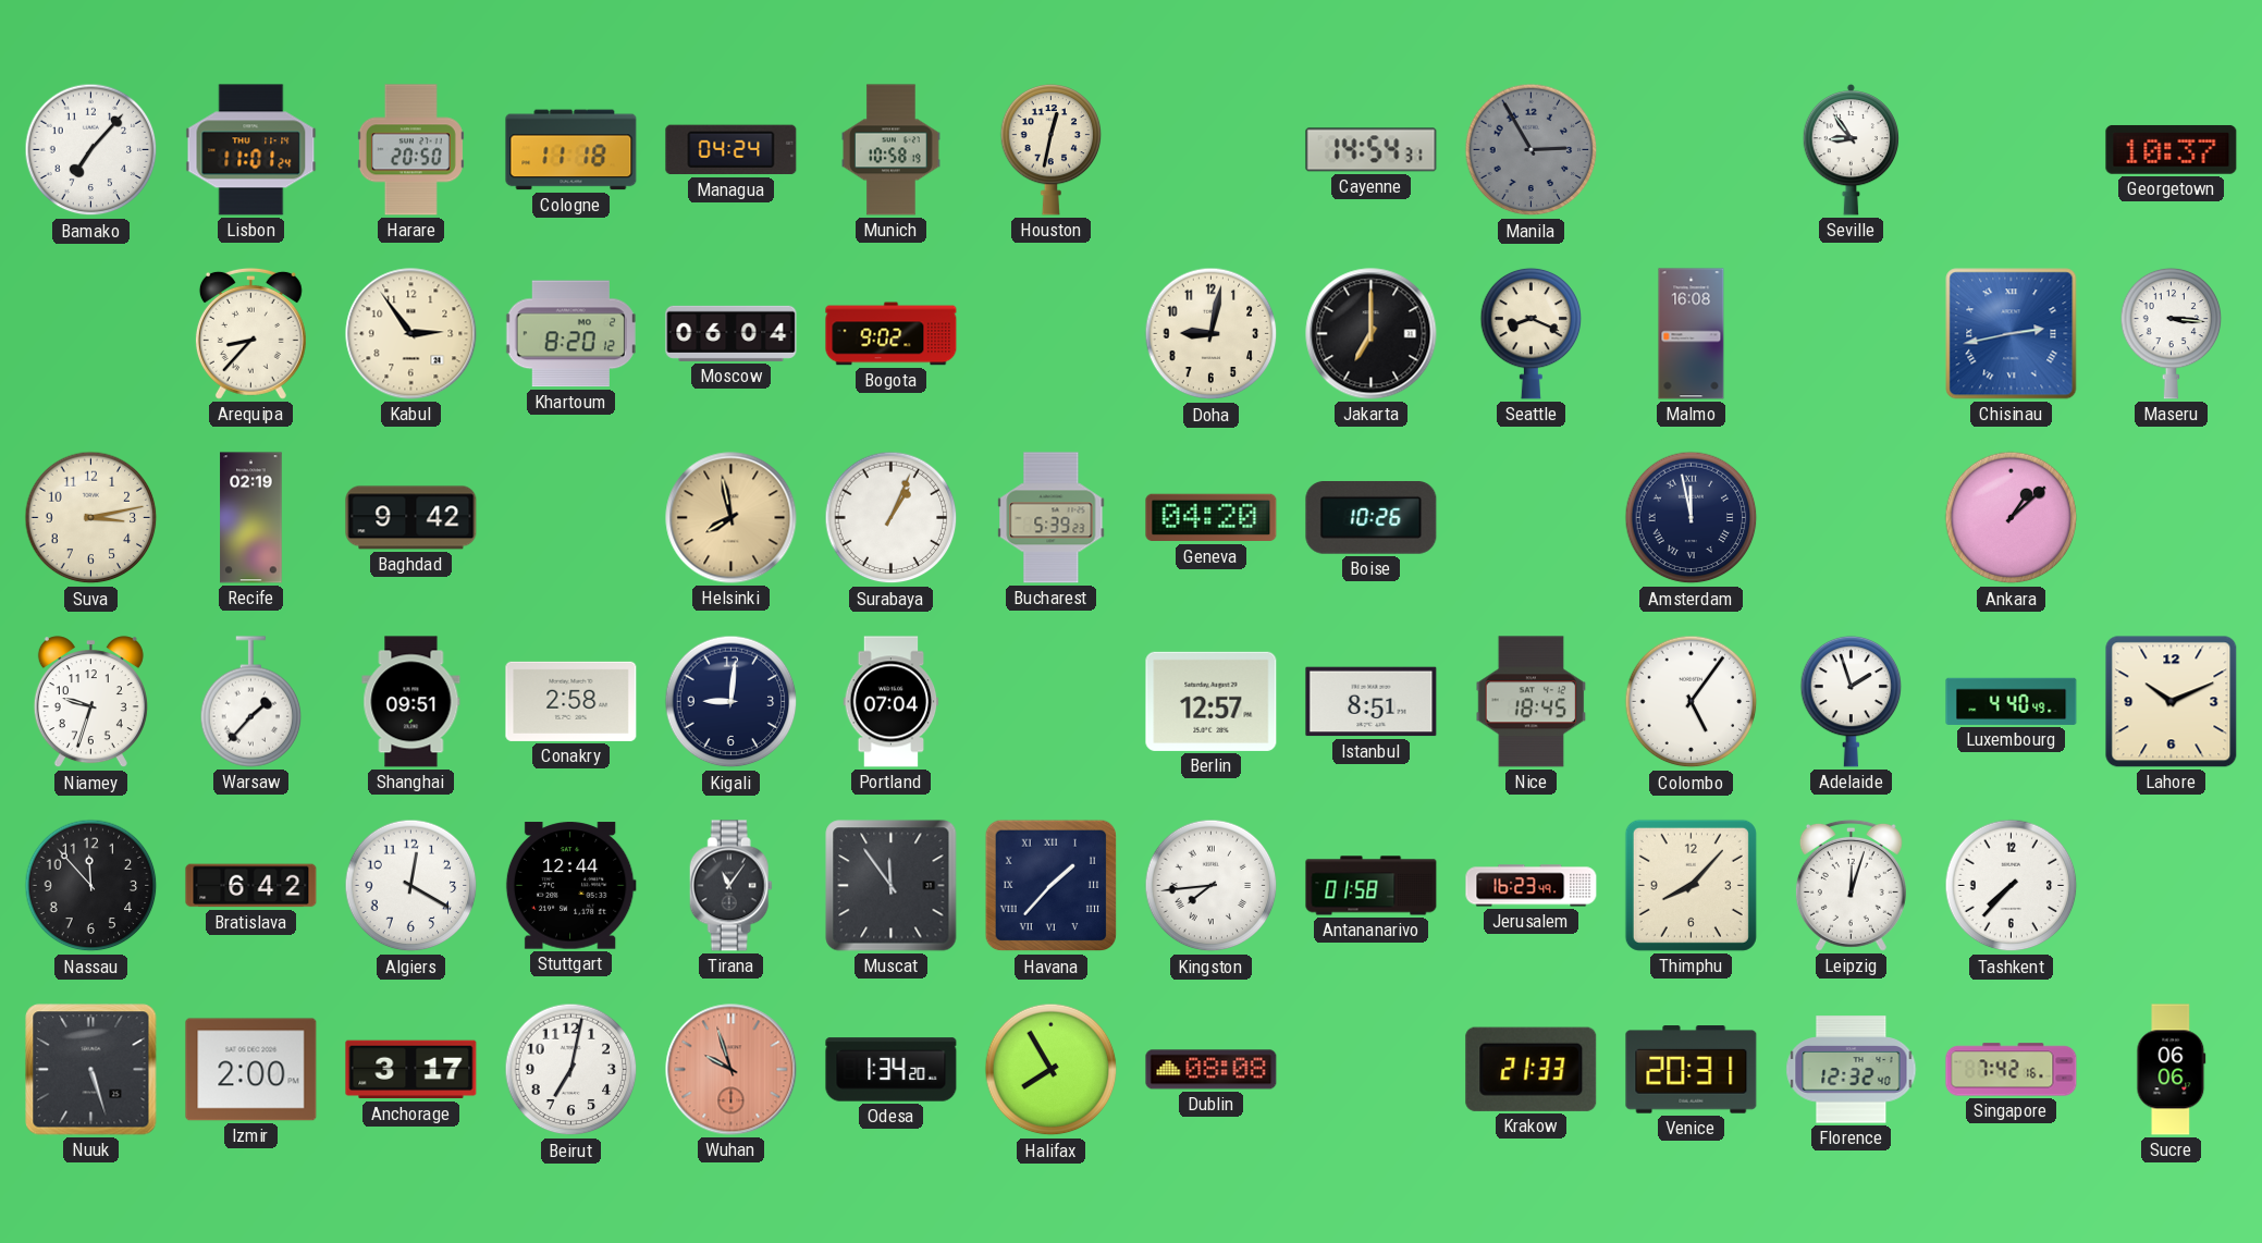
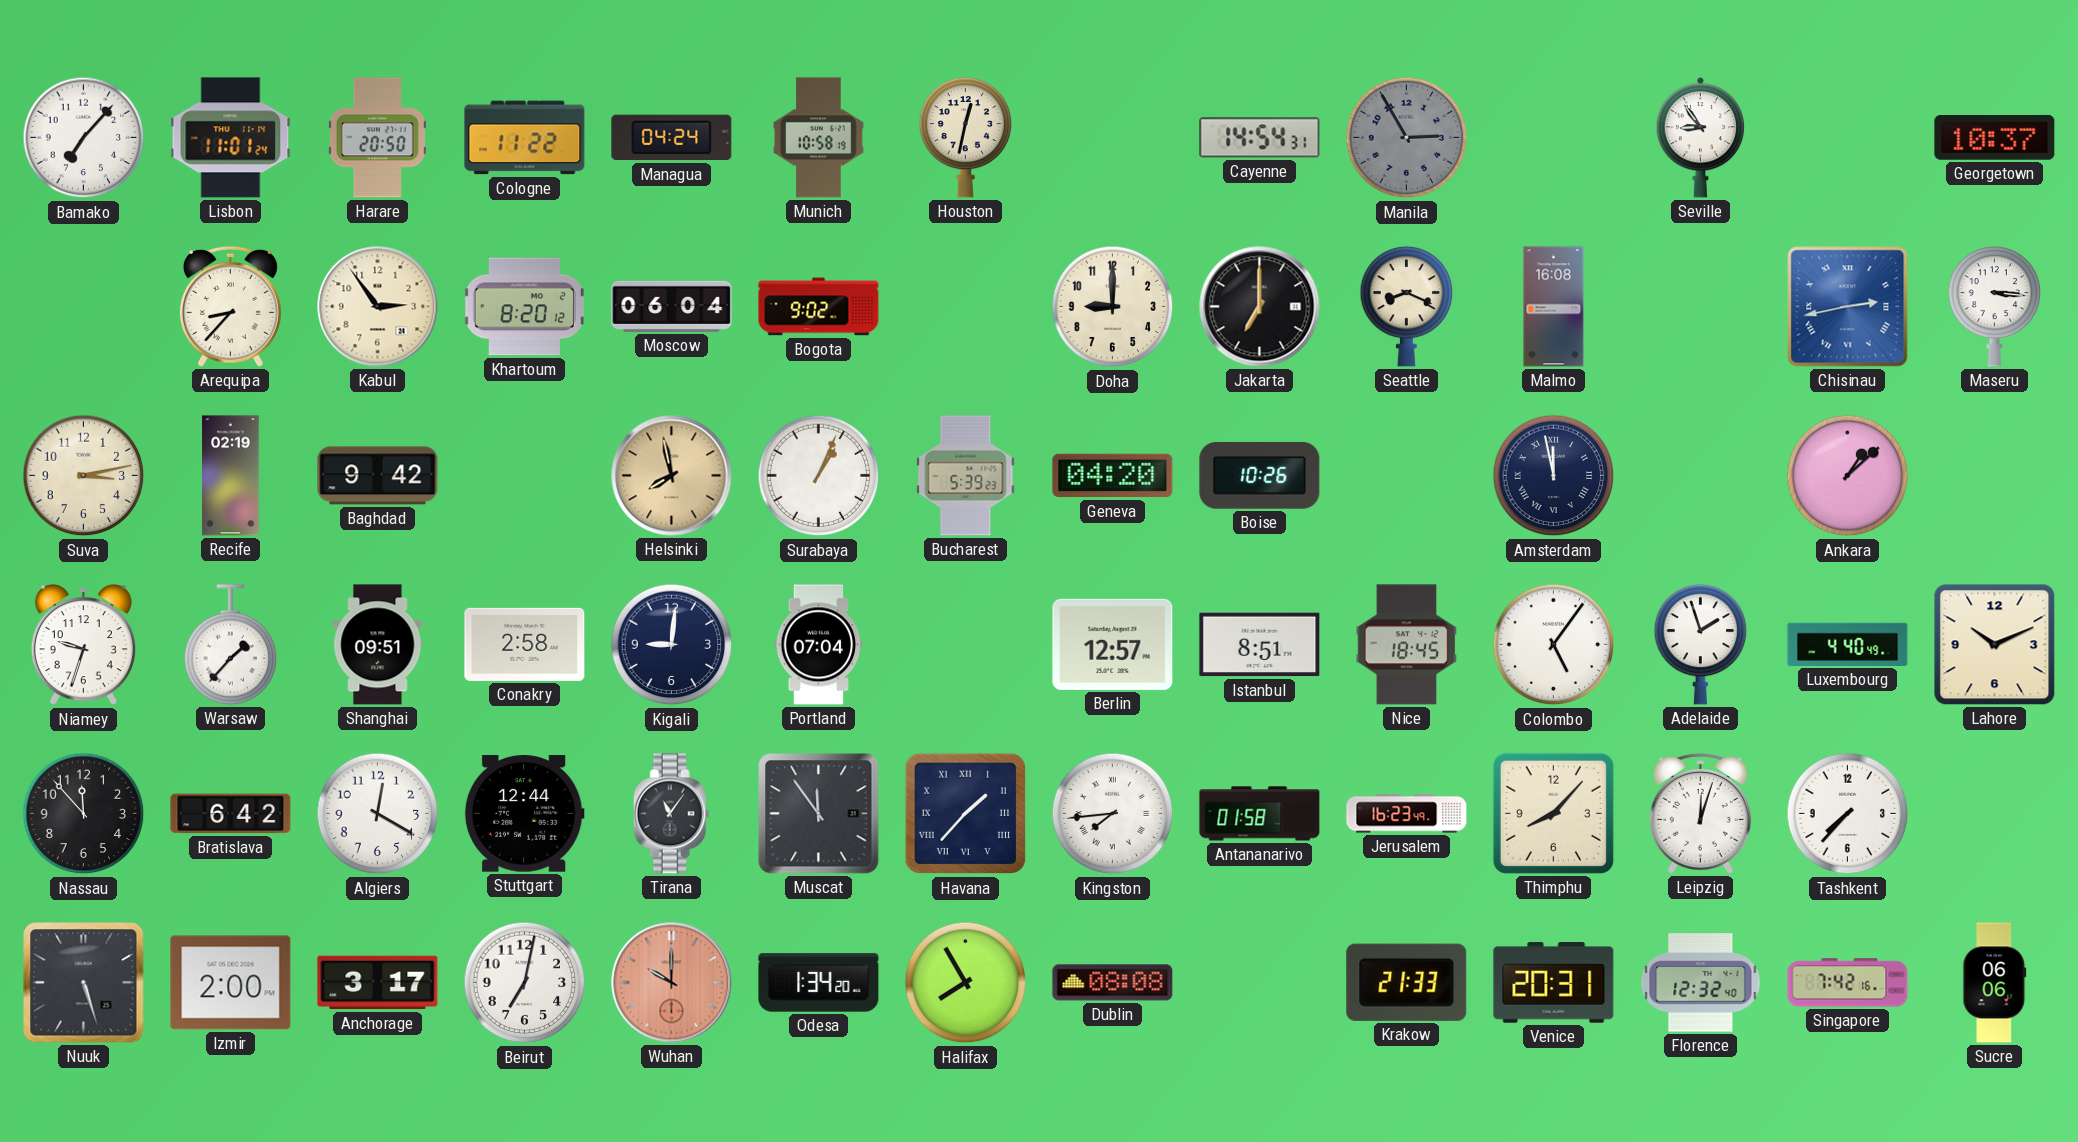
Cologne: 11:18 -> 11:22 (525, 138)
Doha: 9:02 -> 9:00 (1113, 307)
Wuhan: 9:57 -> 10:00 (672, 983)
